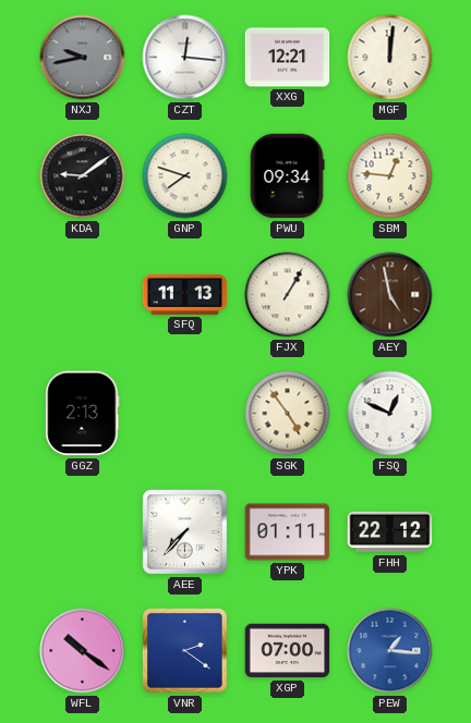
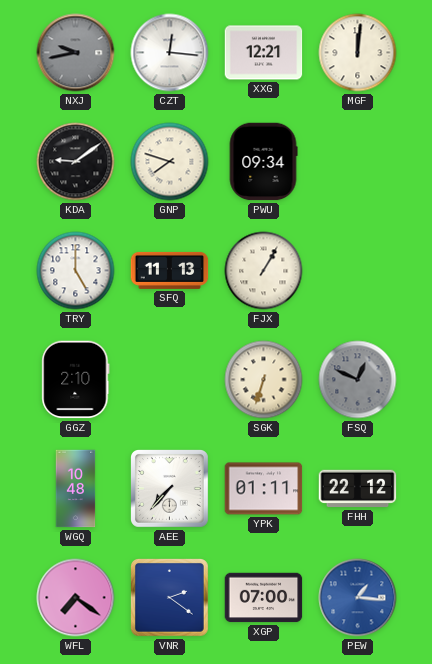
SBM: 12:46 -> none (390, 176)
TRY: none -> 5:00 (76, 271)
AEY: 4:58 -> none (390, 295)
GGZ: 2:13 -> 2:10 (76, 380)
SGK: 4:54 -> 6:33 (264, 380)
FSQ dial: white -> grey (358, 380)
WGQ: none -> 10:48 (76, 489)
WFL: 10:21 -> 7:21 (76, 598)
